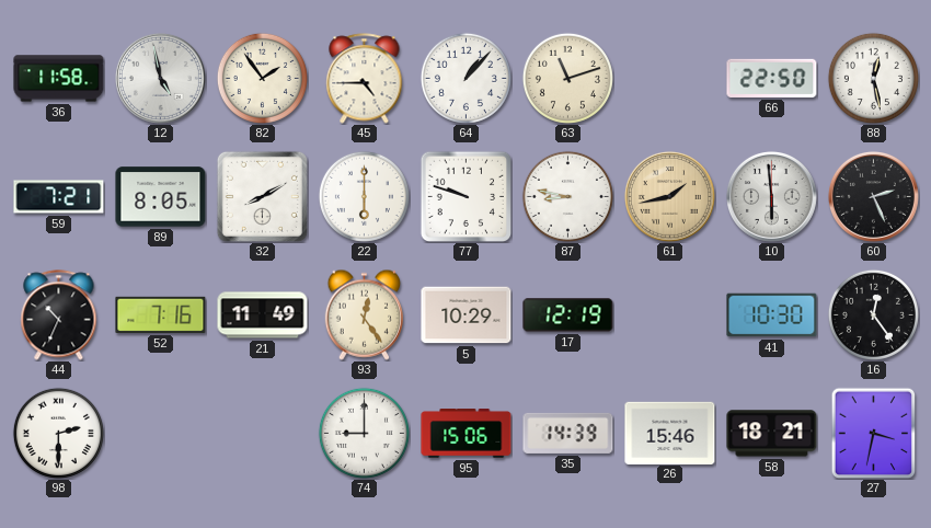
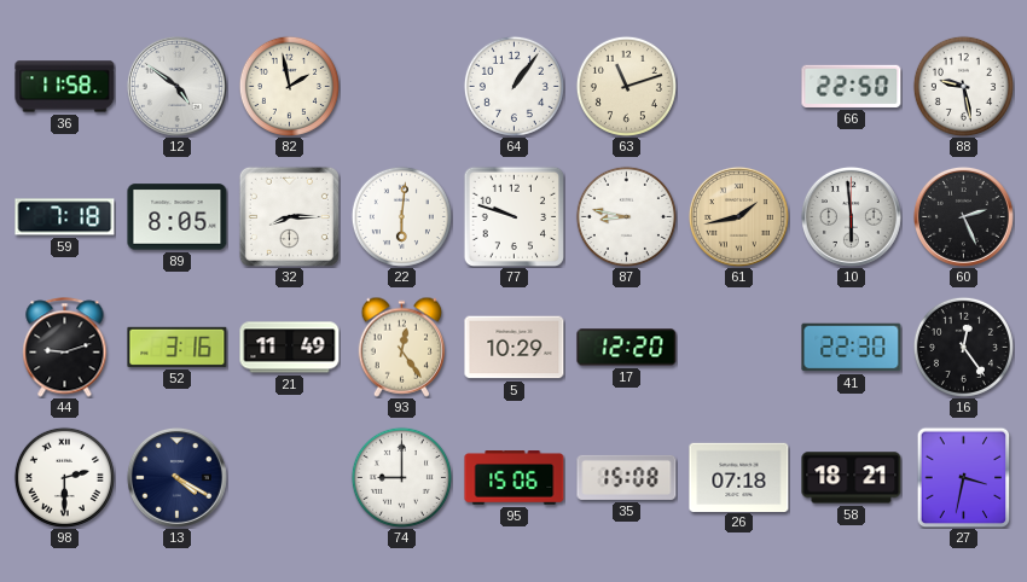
12: 4:58 -> 4:51 (176, 86)
82: 1:54 -> 1:58 (289, 86)
45: 4:45 -> none (365, 79)
64: 1:07 -> 1:06 (513, 86)
88: 12:28 -> 9:28 (963, 86)
59: 7:21 -> 7:18 (65, 217)
32: 8:10 -> 8:15 (289, 216)
22: 6:00 -> 6:01 (401, 216)
44: 10:34 -> 9:12 (65, 348)
52: 7:16 -> 3:16 (178, 347)
17: 12:19 -> 12:20 (627, 348)
41: 10:30 -> 22:30 (852, 348)
13: none -> 4:20 (176, 477)
35: 14:39 -> 15:08 (627, 477)
26: 15:46 -> 07:18 (739, 477)
